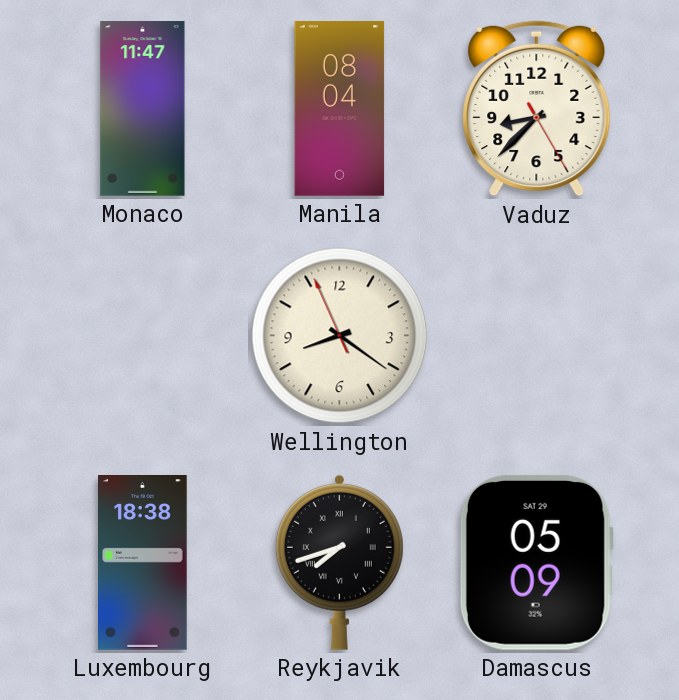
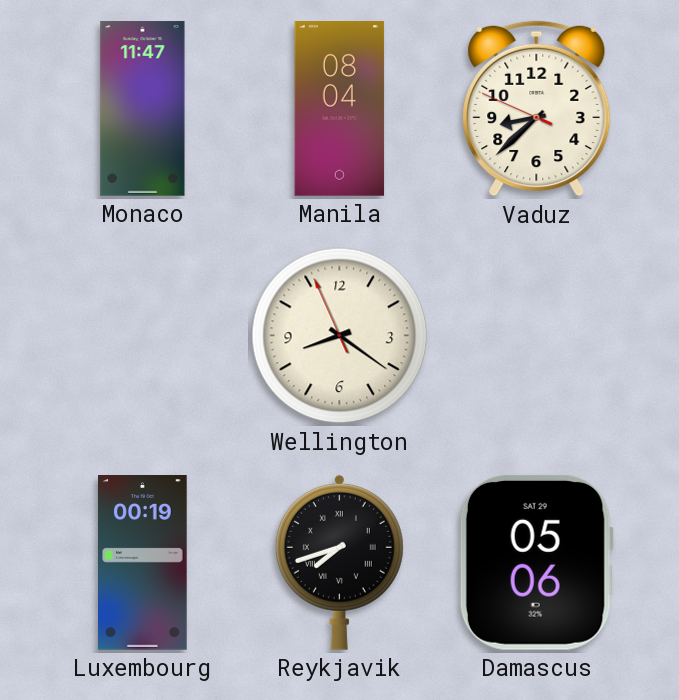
Vaduz: 8:37:25 -> 8:37:49 (537, 109)
Luxembourg: 18:38 -> 00:19 (143, 563)
Damascus: 05:09 -> 05:06 (536, 562)
